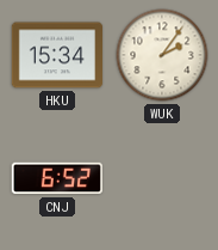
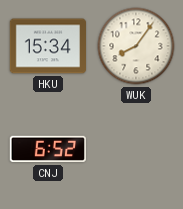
WUK: 2:06 -> 8:06 (136, 46)
